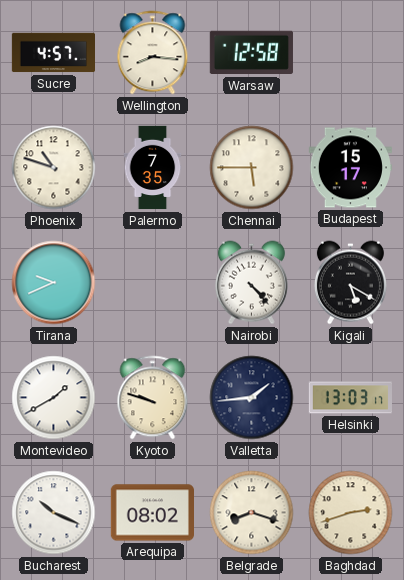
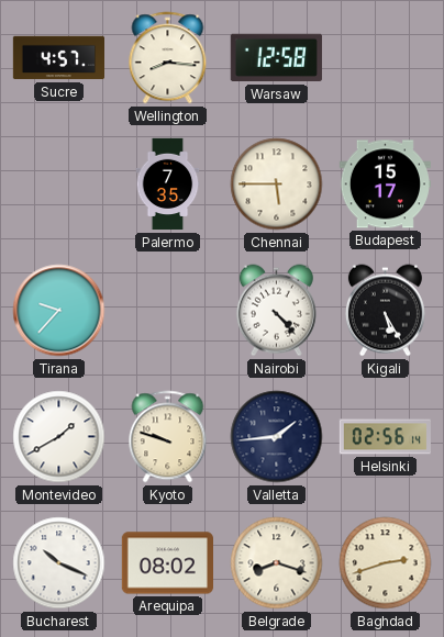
Phoenix: 10:48 -> none (54, 168)
Tirana: 9:41 -> 9:37 (59, 311)
Kigali: 5:20 -> 5:25 (385, 311)
Helsinki: 13:03 -> 02:56 (385, 437)
